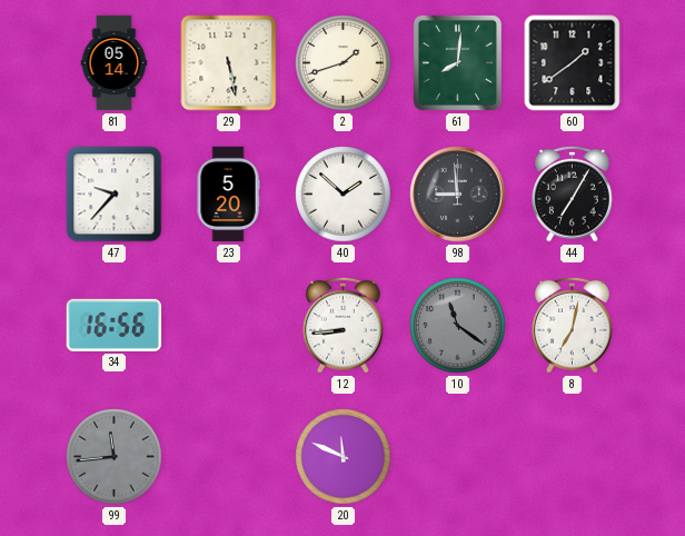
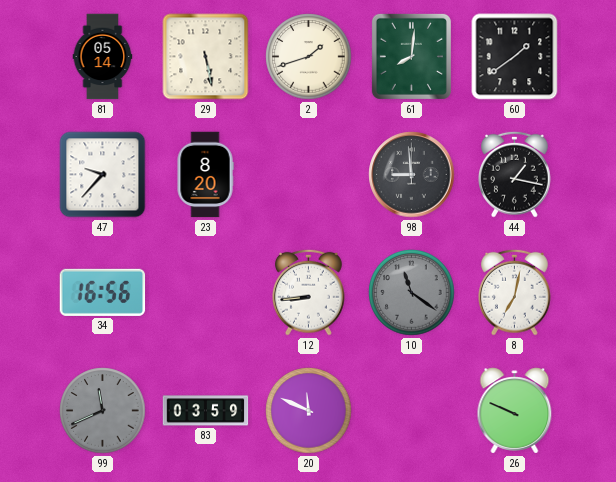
23: 5:20 -> 8:20 (205, 175)
40: 1:52 -> none (344, 195)
44: 7:05 -> 1:17 (515, 174)
99: 11:44 -> 11:41 (103, 411)
83: none -> 03:59 (206, 411)
26: none -> 9:49 (515, 411)
